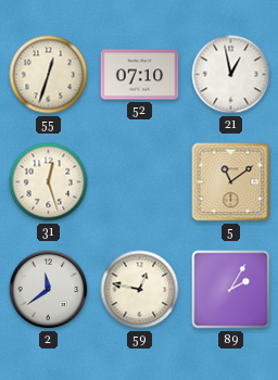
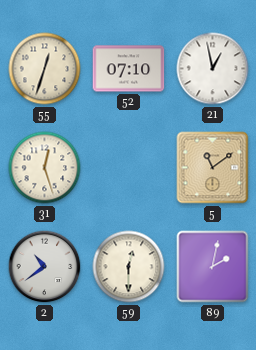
2: 11:39 -> 10:39 (45, 267)
59: 12:47 -> 12:30 (129, 267)
89: 2:05 -> 2:02 (213, 267)
